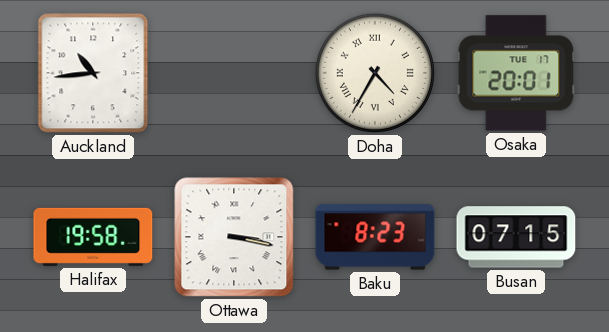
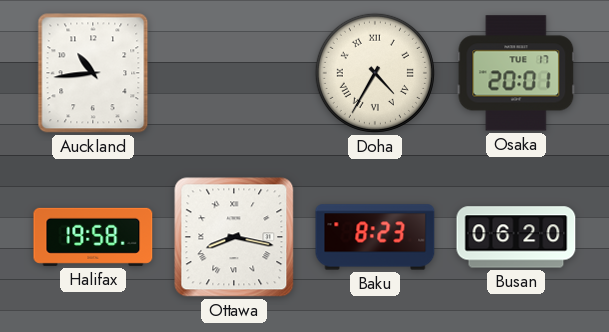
Ottawa: 3:17 -> 8:17 (234, 237)
Busan: 07:15 -> 06:20 (516, 237)
